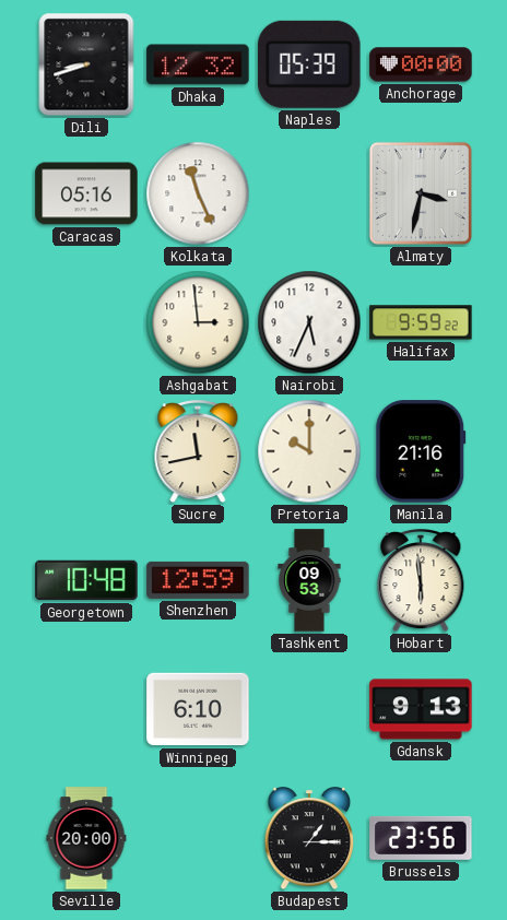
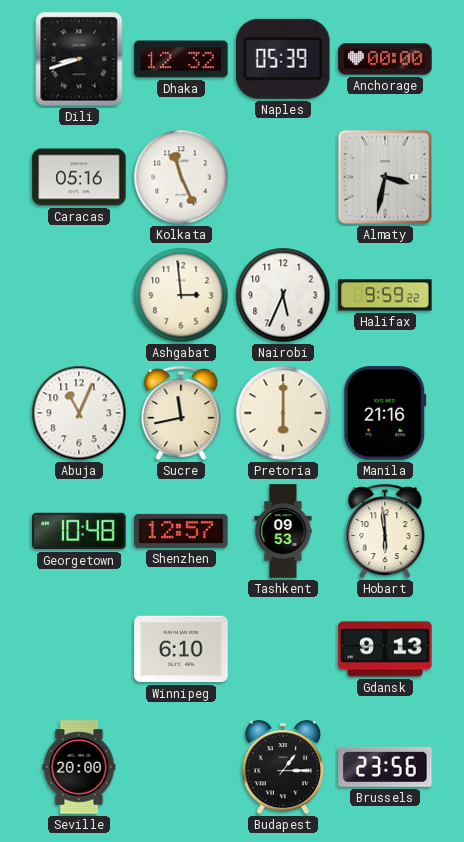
Abuja: none -> 11:04 (79, 413)
Pretoria: 10:00 -> 6:00 (283, 413)
Shenzhen: 12:59 -> 12:57 (181, 531)
